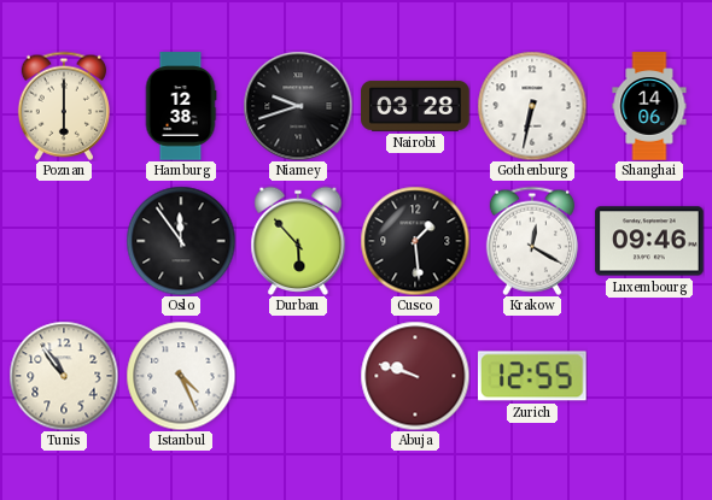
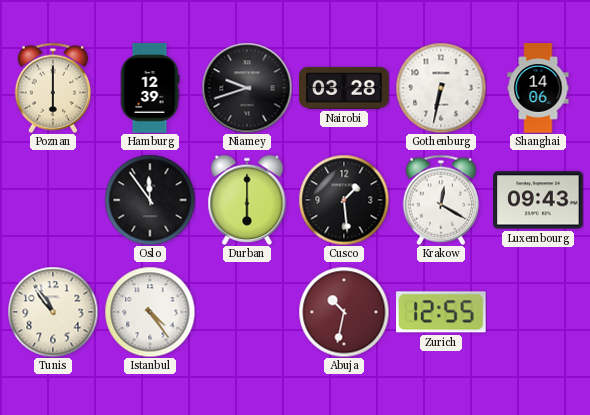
Hamburg: 12:38 -> 12:39 (150, 88)
Durban: 5:53 -> 6:00 (247, 200)
Luxembourg: 09:46 -> 09:43 (538, 200)
Istanbul: 4:26 -> 4:24 (150, 312)
Abuja: 9:48 -> 10:32 (344, 312)
